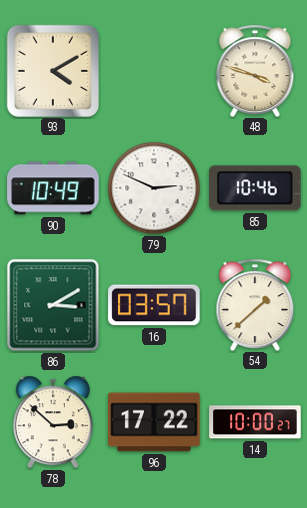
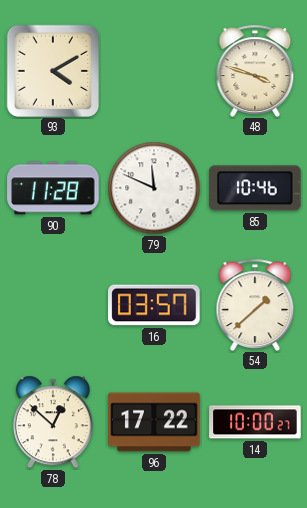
90: 10:49 -> 11:28 (53, 188)
79: 2:49 -> 11:49 (154, 188)
86: 3:10 -> none (53, 305)
78: 2:52 -> 12:52 (53, 422)
